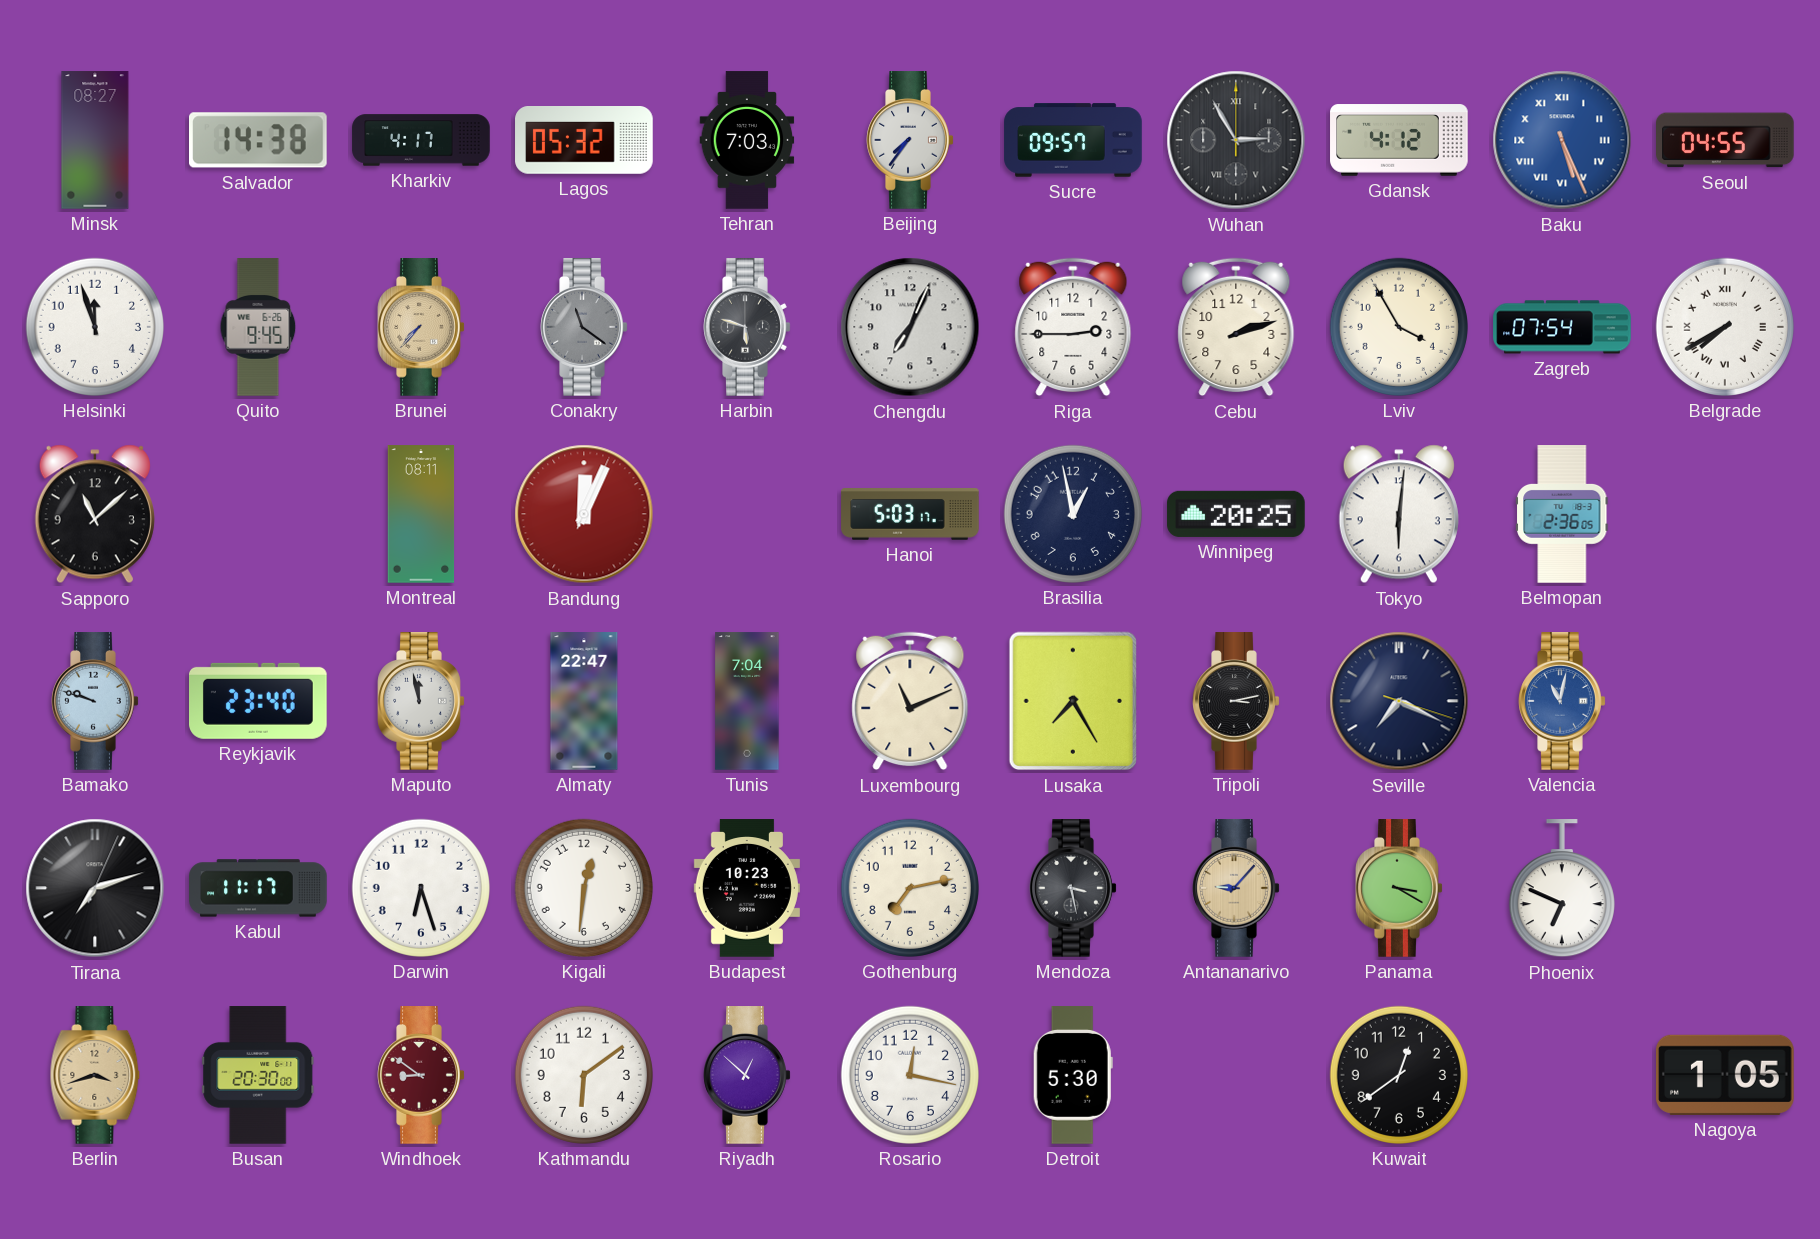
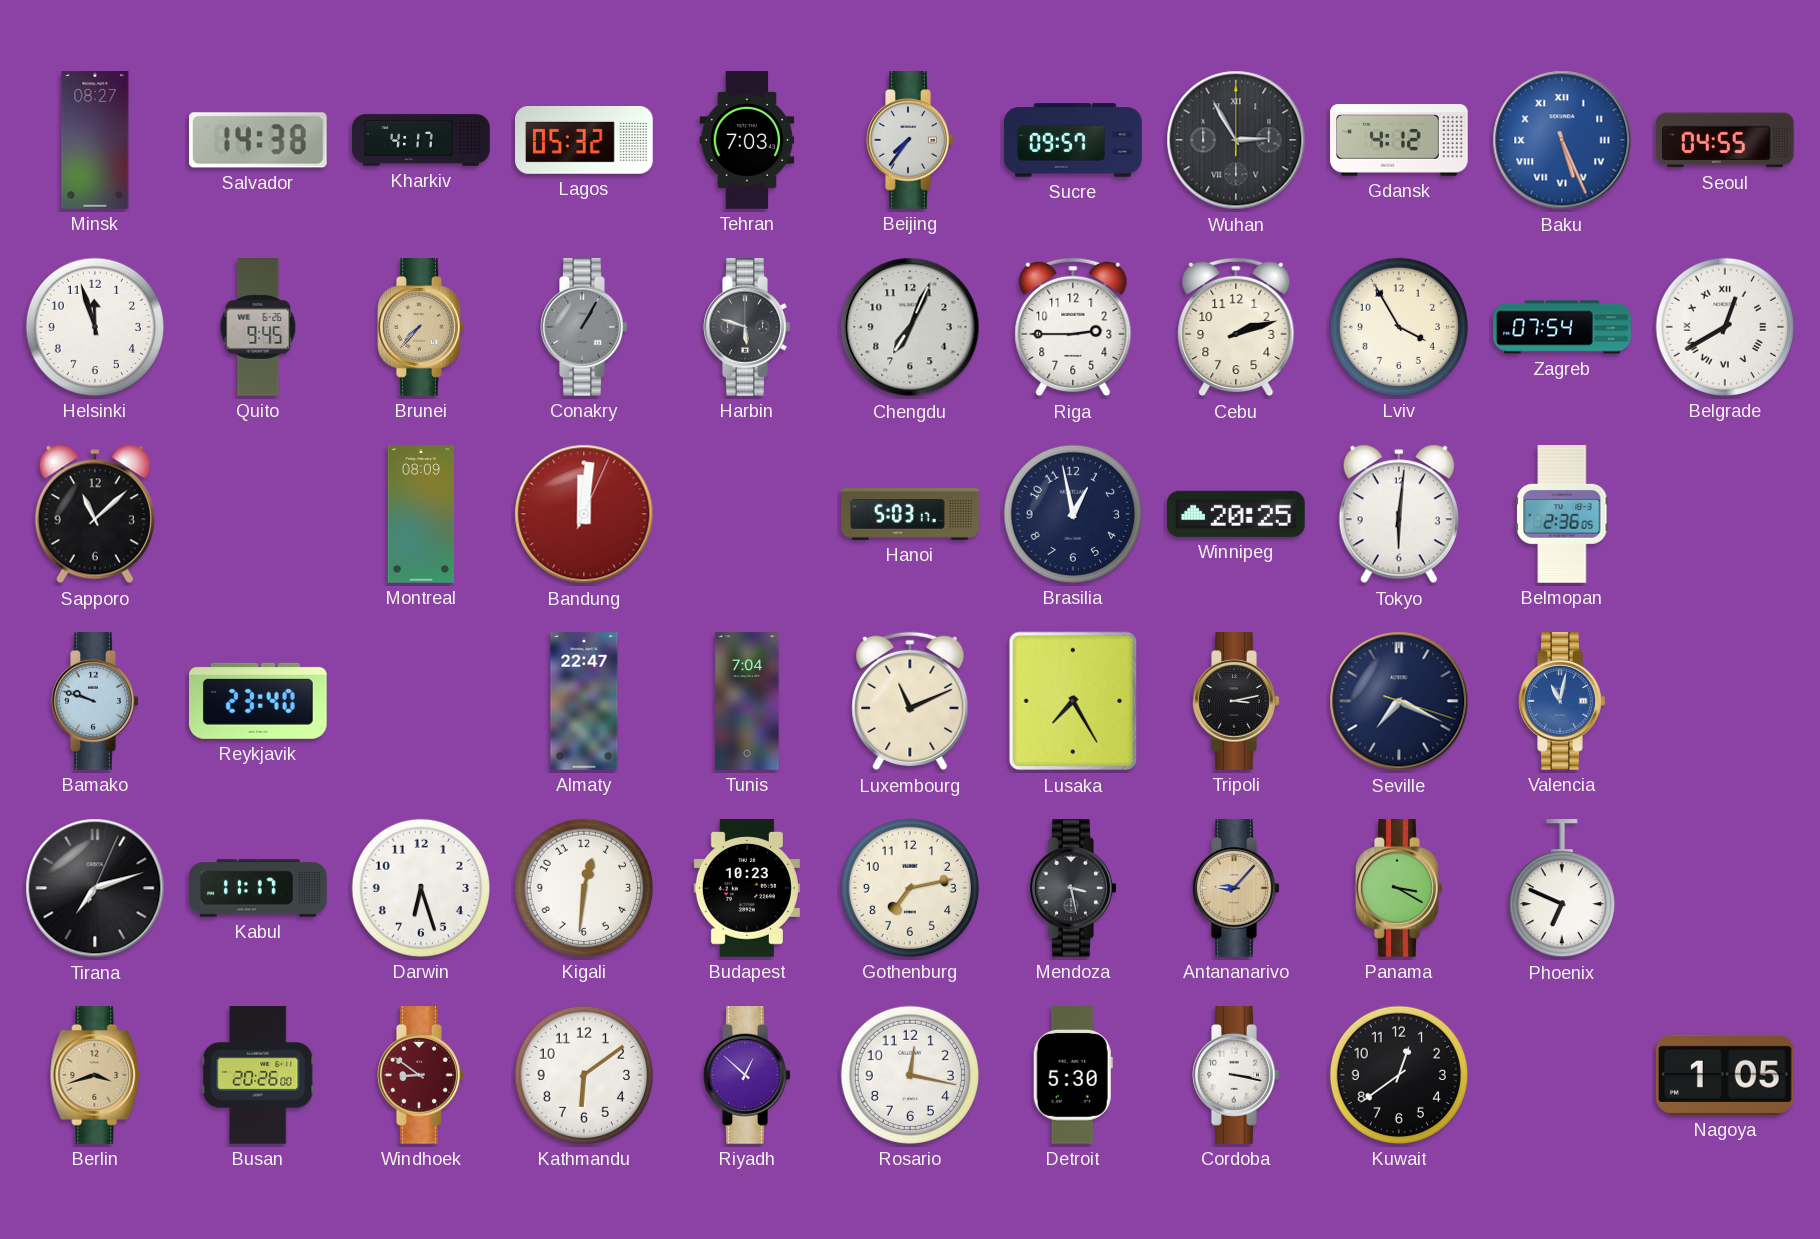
Conakry: 11:21 -> 1:05 (584, 327)
Belgrade: 7:40 -> 12:40 (1725, 327)
Montreal: 08:11 -> 08:09 (421, 514)
Bandung: 12:04 -> 12:01 (584, 514)
Maputo: 11:58 -> none (421, 701)
Busan: 20:30 -> 20:26 (258, 1075)
Cordoba: none -> 3:17 (1236, 1075)
